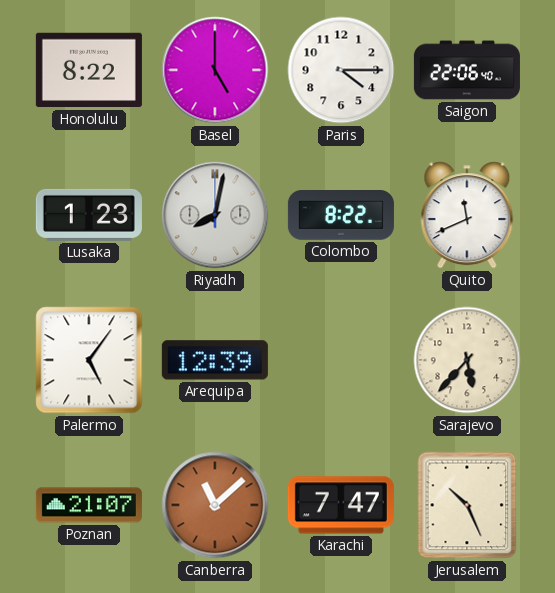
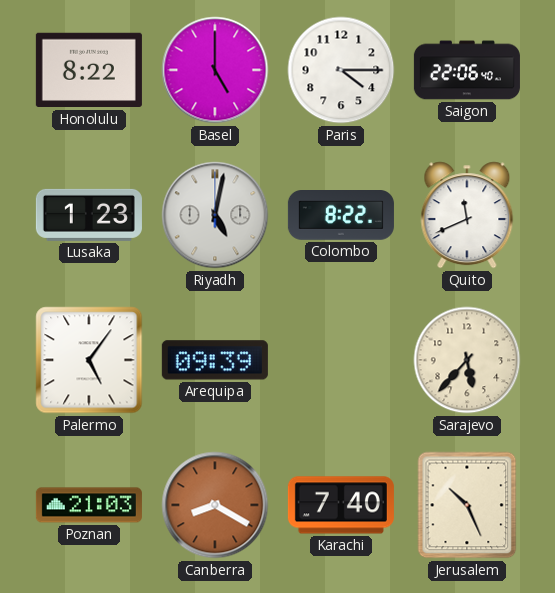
Riyadh: 8:02 -> 5:02 (215, 215)
Arequipa: 12:39 -> 09:39 (215, 360)
Poznan: 21:07 -> 21:03 (89, 505)
Canberra: 11:08 -> 8:20 (215, 505)
Karachi: 7:47 -> 7:40 (341, 505)
